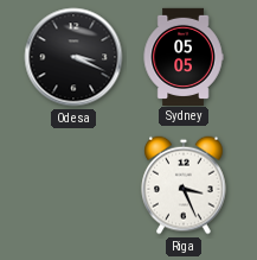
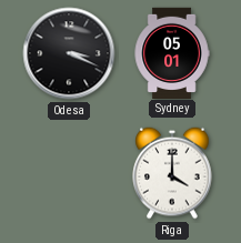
Sydney: 05:05 -> 05:01 (172, 52)
Riga: 3:26 -> 4:00 (172, 173)
